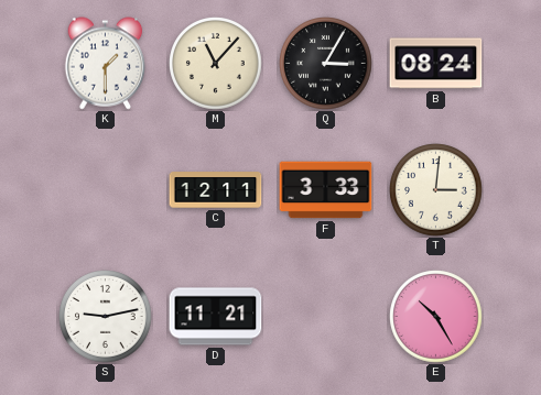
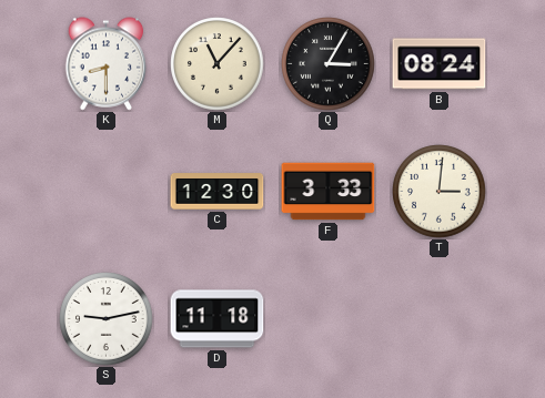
K: 1:30 -> 8:30 (107, 64)
C: 12:11 -> 12:30 (218, 192)
D: 11:21 -> 11:18 (218, 319)
E: 10:25 -> none (436, 317)
